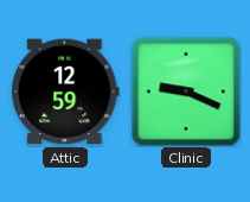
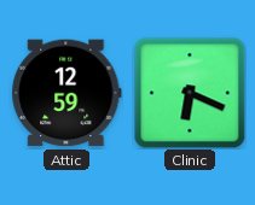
Clinic: 9:19 -> 6:19 (190, 93)
